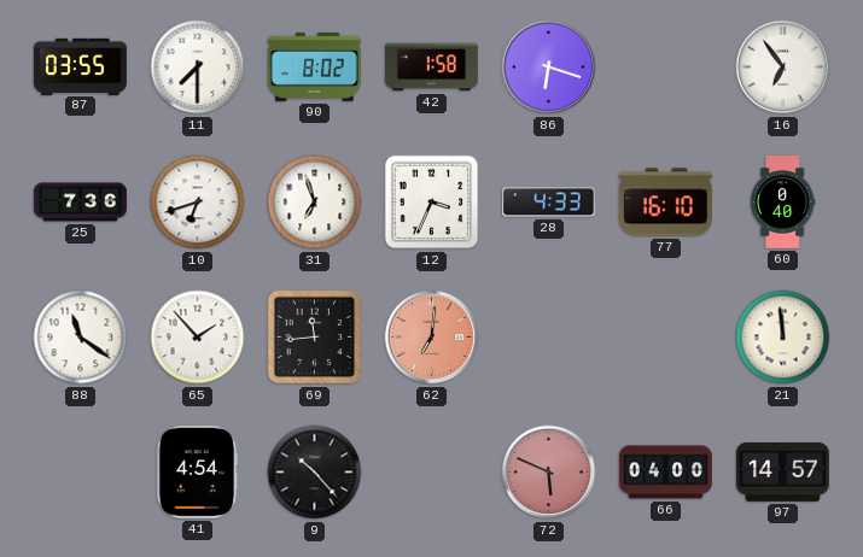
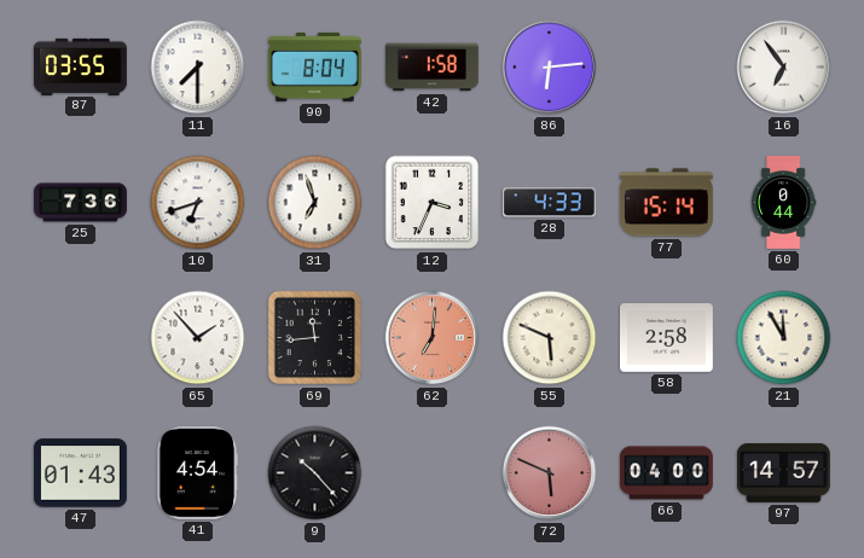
90: 8:02 -> 8:04 (314, 66)
86: 6:18 -> 6:14 (550, 68)
77: 16:10 -> 15:14 (666, 203)
60: 0:40 -> 0:44 (783, 203)
88: 11:21 -> none (81, 338)
55: none -> 5:49 (550, 338)
58: none -> 2:58 (667, 338)
21: 11:59 -> 11:55 (784, 338)
47: none -> 01:43 (81, 473)
